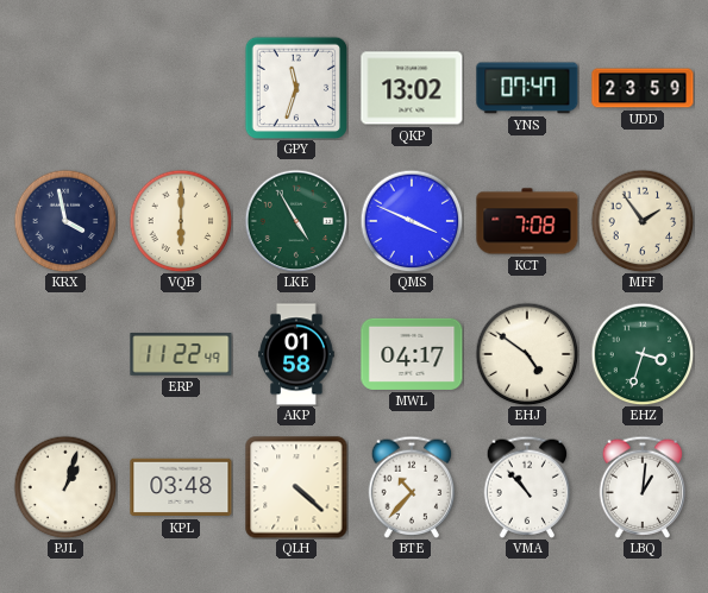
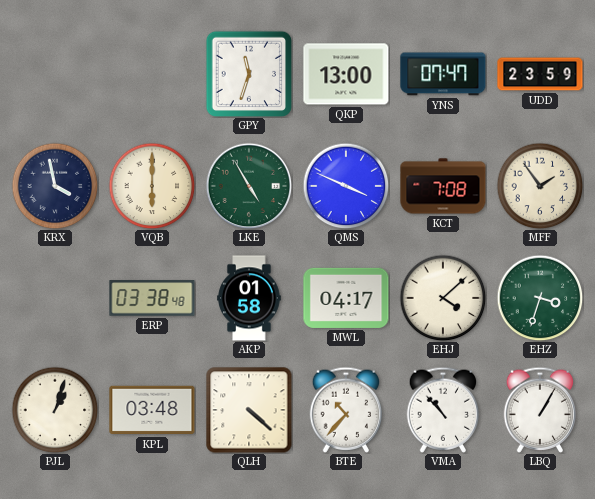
QKP: 13:02 -> 13:00 (346, 74)
ERP: 11:22 -> 03:38 (152, 298)
EHJ: 4:51 -> 4:08 (443, 298)
LBQ: 1:01 -> 1:05 (540, 410)
